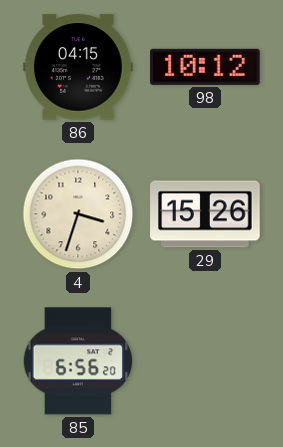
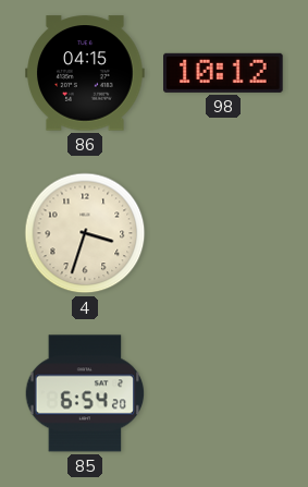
29: 15:26 -> none (205, 214)
85: 6:56 -> 6:54 (85, 393)
